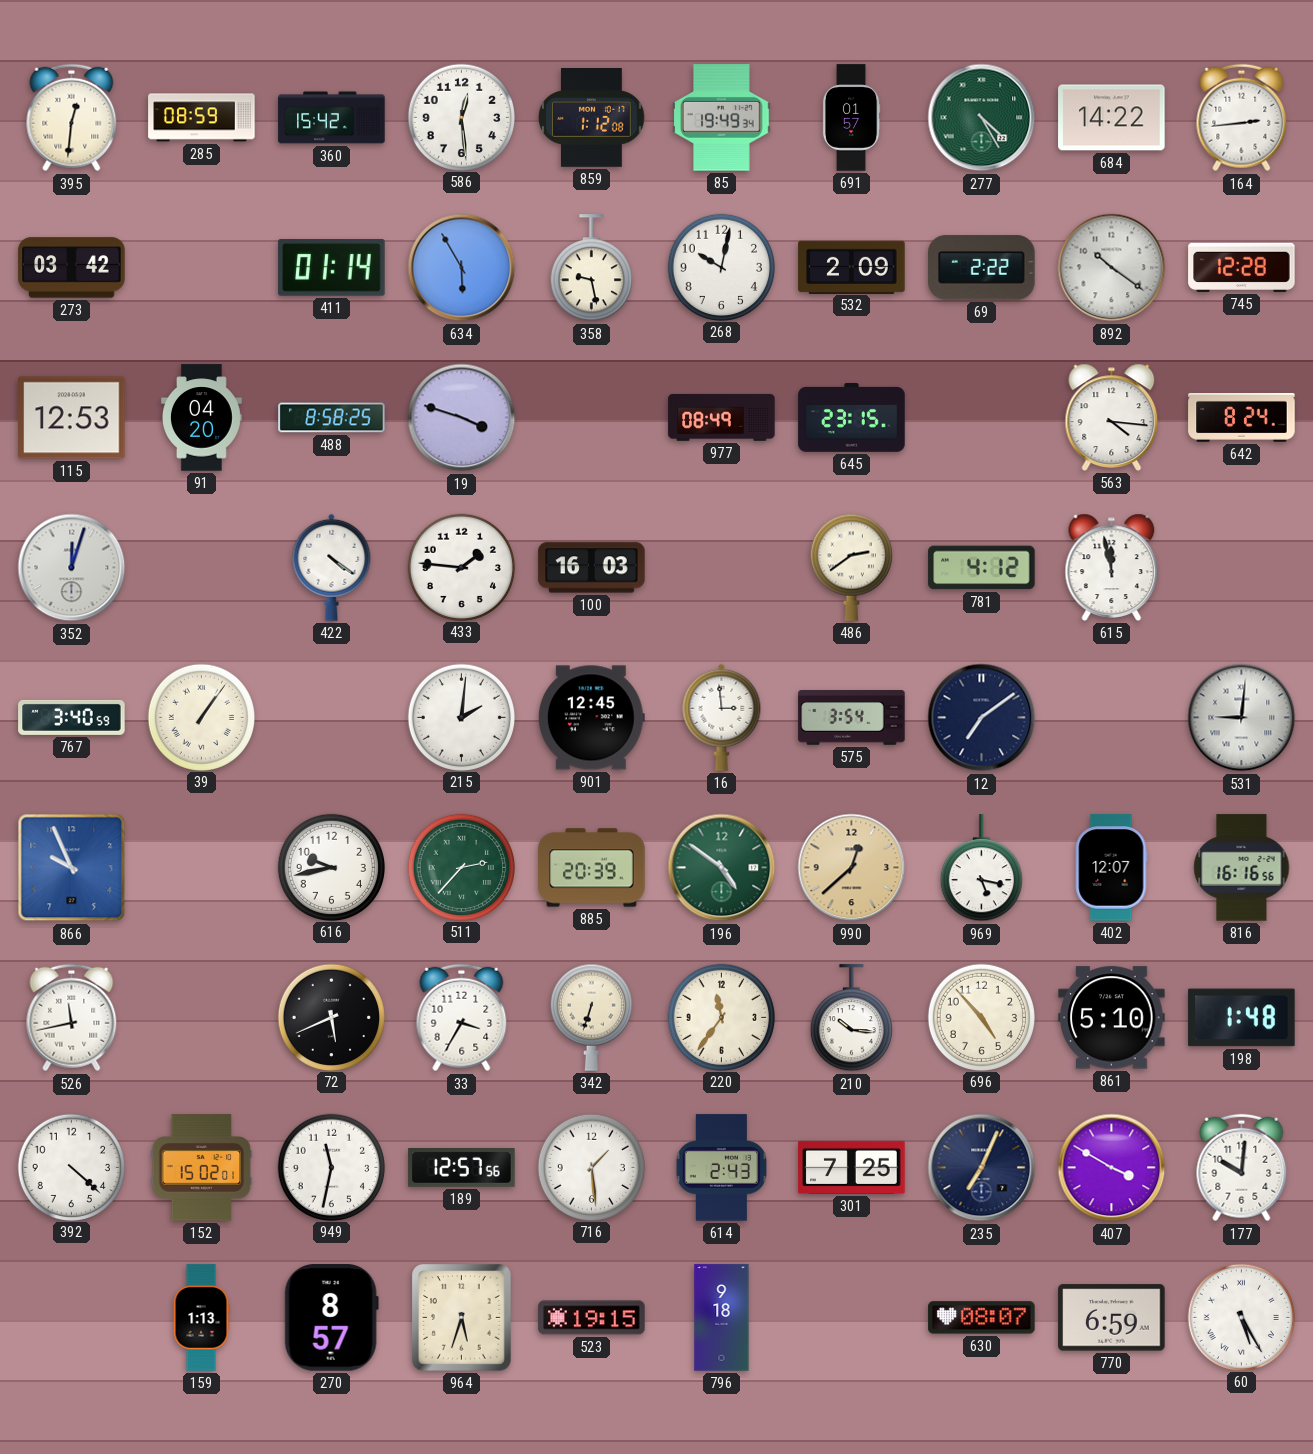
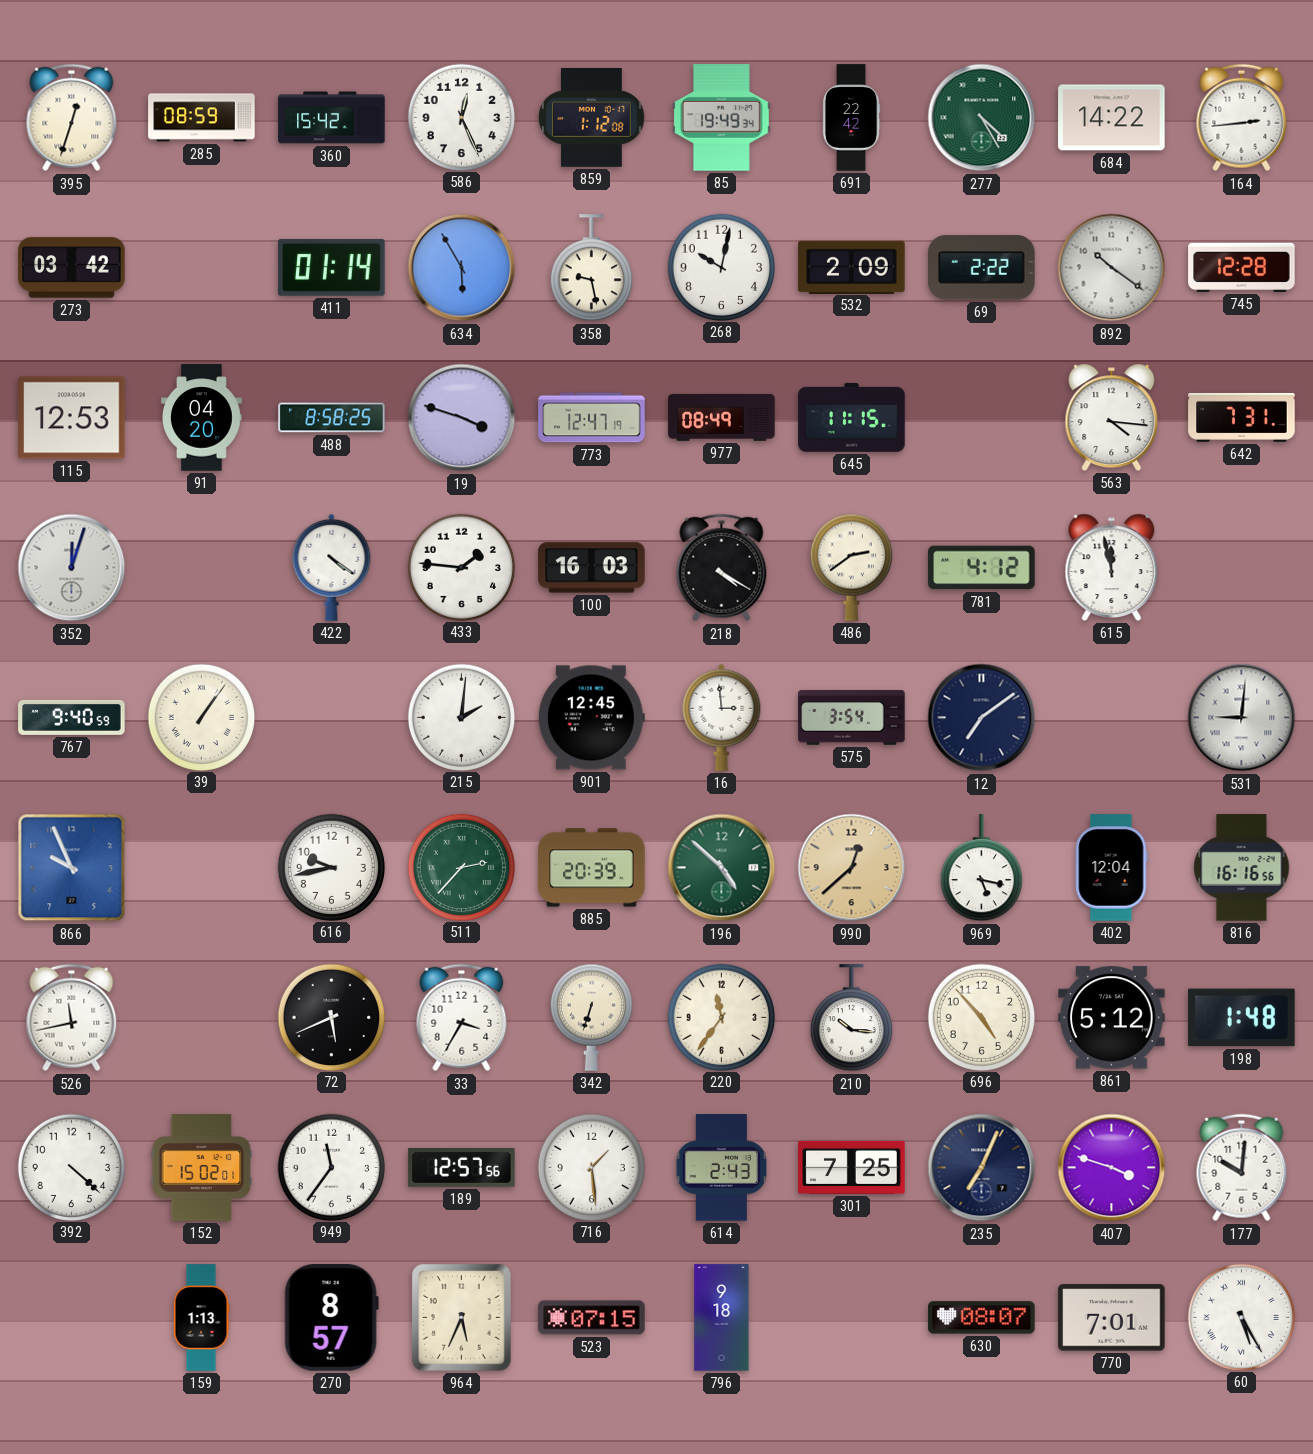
395: 12:31 -> 12:33 (72, 118)
586: 12:29 -> 12:26 (461, 117)
691: 01:57 -> 22:42 (851, 118)
773: none -> 12:47 (592, 418)
645: 23:15 -> 11:15 (852, 418)
642: 8:24 -> 7:31 (1242, 417)
218: none -> 4:20 (722, 568)
767: 3:40 -> 9:40 (72, 717)
196: 4:51 -> 4:52 (722, 868)
402: 12:07 -> 12:04 (1112, 868)
861: 5:10 -> 5:12 (1112, 1018)
949: 11:32 -> 11:36 (331, 1167)
407: 3:50 -> 3:48 (1112, 1168)
964: 5:33 -> 5:34 (462, 1318)
523: 19:15 -> 07:15 (592, 1318)
770: 6:59 -> 7:01 (1112, 1318)
